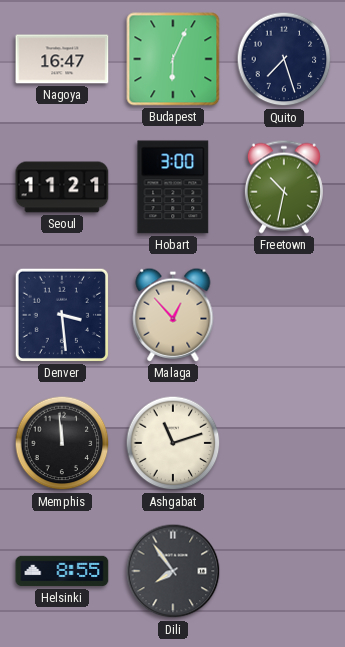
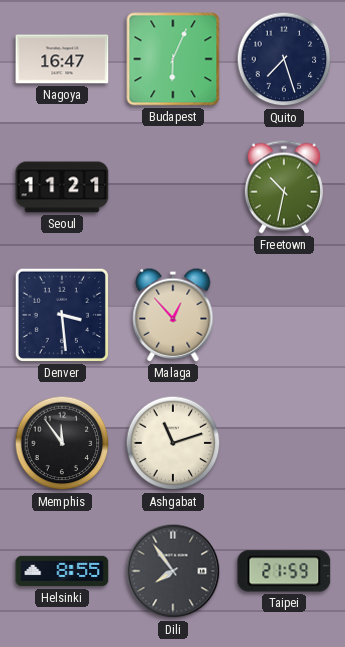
Hobart: 3:00 -> none (173, 187)
Memphis: 11:59 -> 11:54 (62, 443)
Taipei: none -> 21:59 (284, 571)
